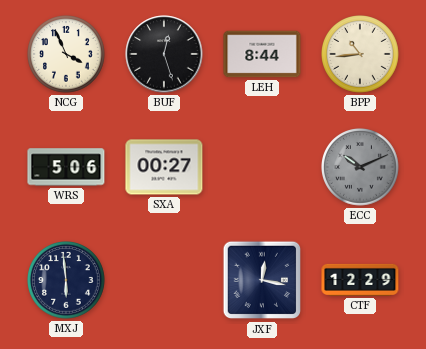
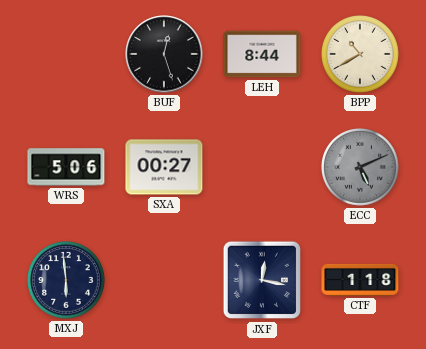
NCG: 3:56 -> none (67, 55)
BPP: 10:44 -> 10:40 (361, 55)
ECC: 10:11 -> 5:11 (361, 168)
CTF: 12:29 -> 1:18 (360, 280)
